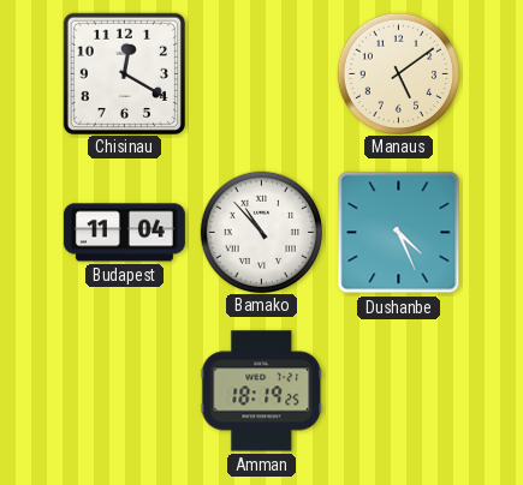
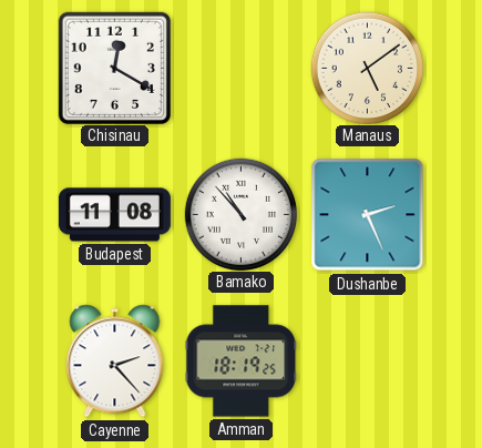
Budapest: 11:04 -> 11:08 (114, 215)
Dushanbe: 4:26 -> 2:26 (368, 215)
Cayenne: none -> 2:23 (115, 362)
